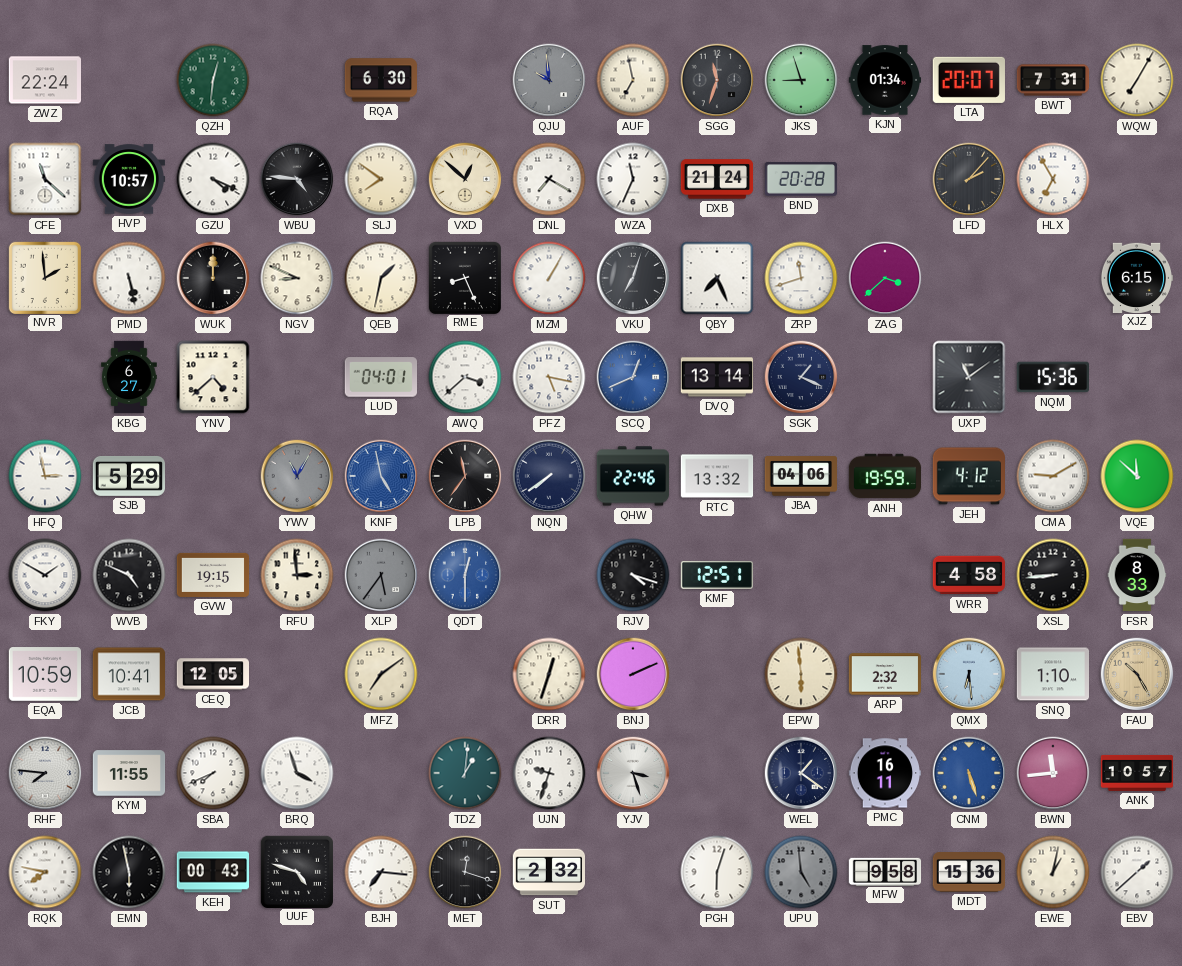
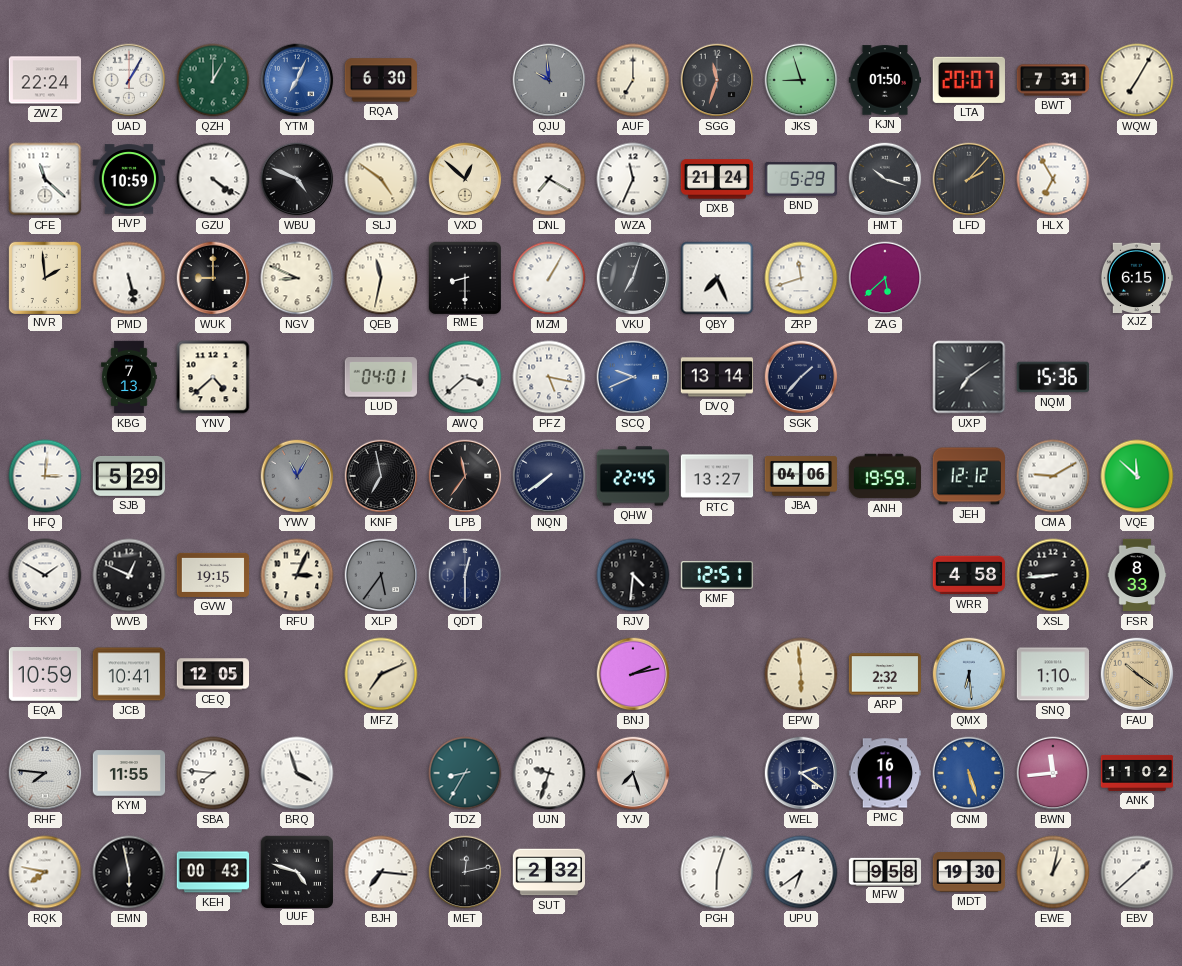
UAD: none -> 1:05 (129, 80)
QZH: 12:31 -> 1:00 (213, 80)
YTM: none -> 7:04 (297, 80)
AUF: 6:58 -> 7:00 (633, 80)
KJN: 01:34 -> 01:50 (885, 80)
HVP: 10:57 -> 10:59 (129, 179)
GZU: 4:19 -> 4:21 (213, 179)
WBU: 4:46 -> 4:49 (297, 179)
SLJ: 7:51 -> 4:51 (381, 179)
BND: 20:28 -> 5:29 (800, 179)
HMT: none -> 10:18 (885, 179)
WUK: 12:00 -> 9:00 (213, 278)
QEB: 1:32 -> 11:32 (381, 278)
RME: 8:26 -> 8:30 (464, 277)
ZAG: 3:38 -> 5:38 (885, 278)
KBG: 6:27 -> 7:13 (129, 377)
SCQ: 12:41 -> 9:41 (633, 377)
SGK: 1:19 -> 1:37 (801, 377)
UXP: 11:09 -> 7:09 (969, 377)
HFQ: 2:58 -> 3:01 (45, 476)
KNF: 4:58 -> 6:58 (381, 476)
KNF dial: blue -> black (381, 476)
QHW: 22:46 -> 22:45 (633, 476)
RTC: 13:32 -> 13:27 (717, 476)
JEH: 4:12 -> 12:12 (968, 476)
WVB: 4:49 -> 12:49 (129, 575)
RFU: 2:59 -> 3:04 (297, 575)
QDT dial: blue -> navy (465, 575)
RJV: 4:18 -> 4:31 (633, 575)
MFZ: 7:09 -> 7:11 (381, 674)
DRR: 12:33 -> none (549, 674)
BNJ: 2:11 -> 2:13 (633, 674)
FAU: 10:25 -> 10:21 (1137, 674)
SBA: 7:41 -> 7:46 (213, 773)
TDZ: 1:01 -> 8:35 (465, 773)
YJV: 3:27 -> 7:27 (633, 773)
WEL: 1:21 -> 2:21 (801, 773)
ANK: 10:57 -> 11:02 (1137, 773)
MET: 12:18 -> 12:13 (465, 872)
UPU: 4:59 -> 6:39 (801, 872)
UPU dial: grey -> white (801, 872)
MDT: 15:36 -> 19:30 (969, 872)
